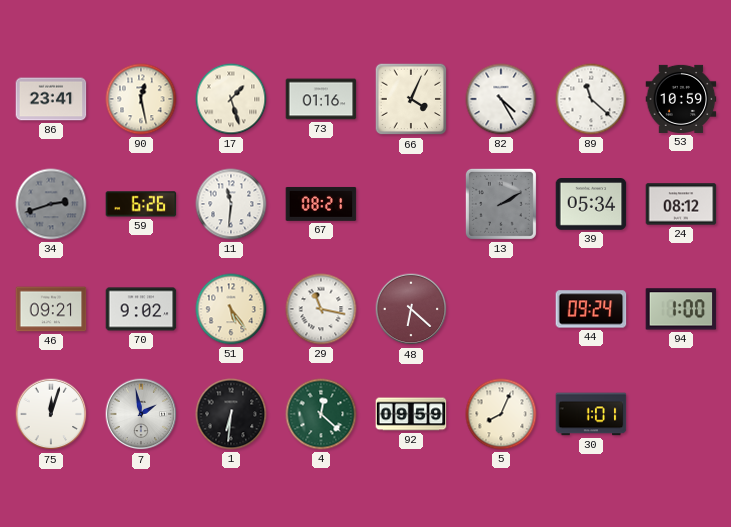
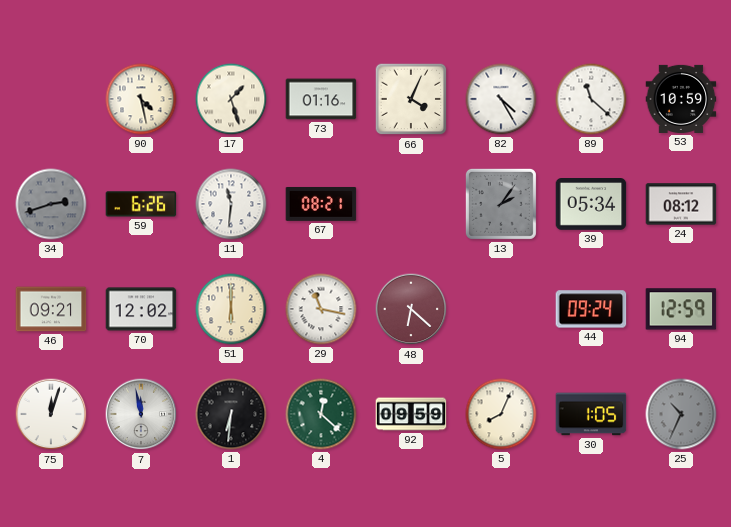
86: 23:41 -> none (51, 99)
90: 12:28 -> 4:28 (141, 99)
13: 2:10 -> 2:06 (501, 204)
70: 9:02 -> 12:02 (141, 309)
51: 5:24 -> 6:00 (231, 309)
94: 1:00 -> 12:59 (681, 309)
7: 1:58 -> 11:58 (141, 414)
30: 1:01 -> 1:05 (591, 414)
25: none -> 10:34 (681, 414)
